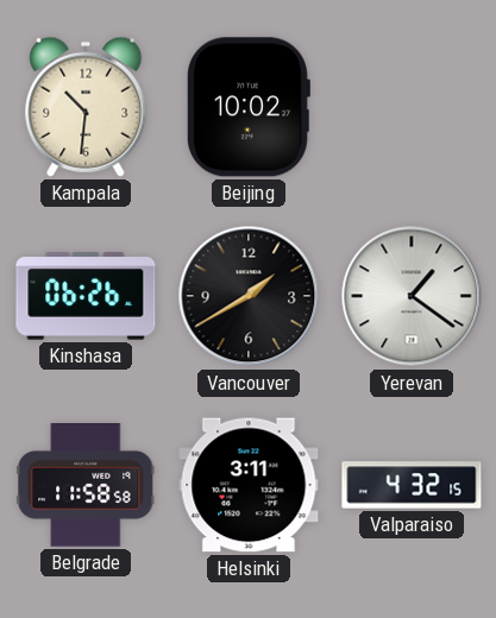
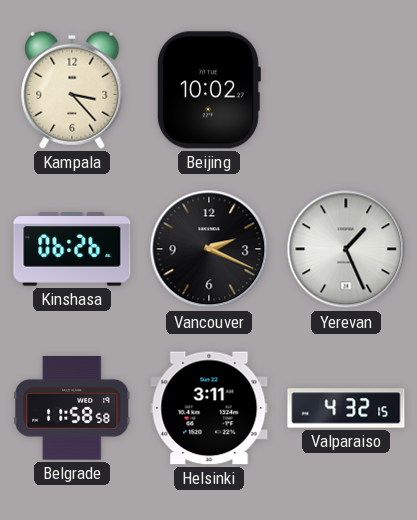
Kampala: 10:31 -> 3:23 (72, 90)
Vancouver: 1:40 -> 2:19 (209, 249)
Yerevan: 1:21 -> 1:26 (346, 249)
